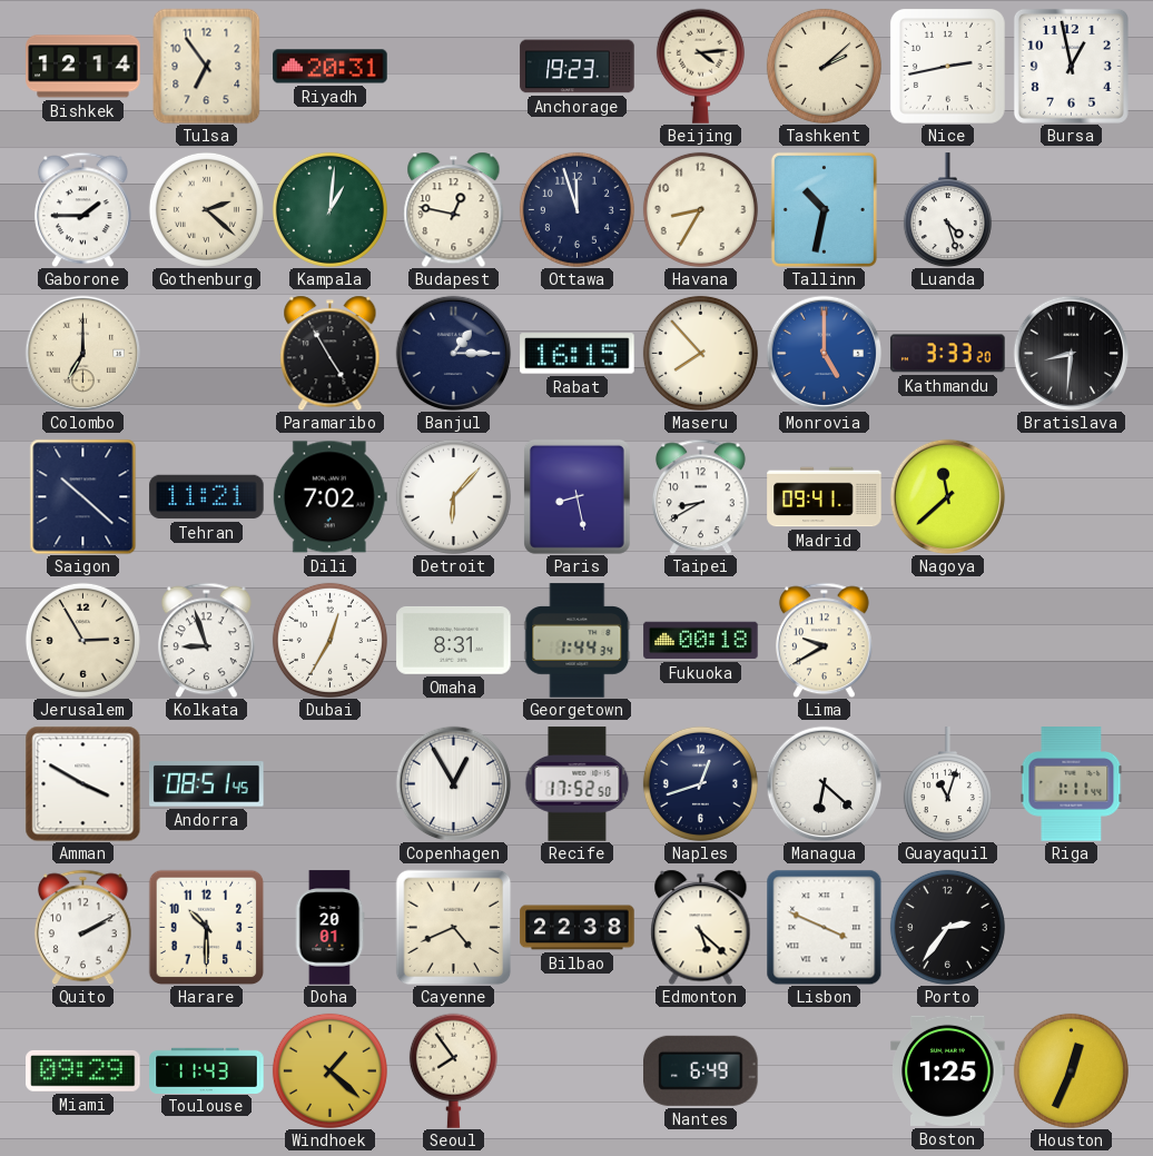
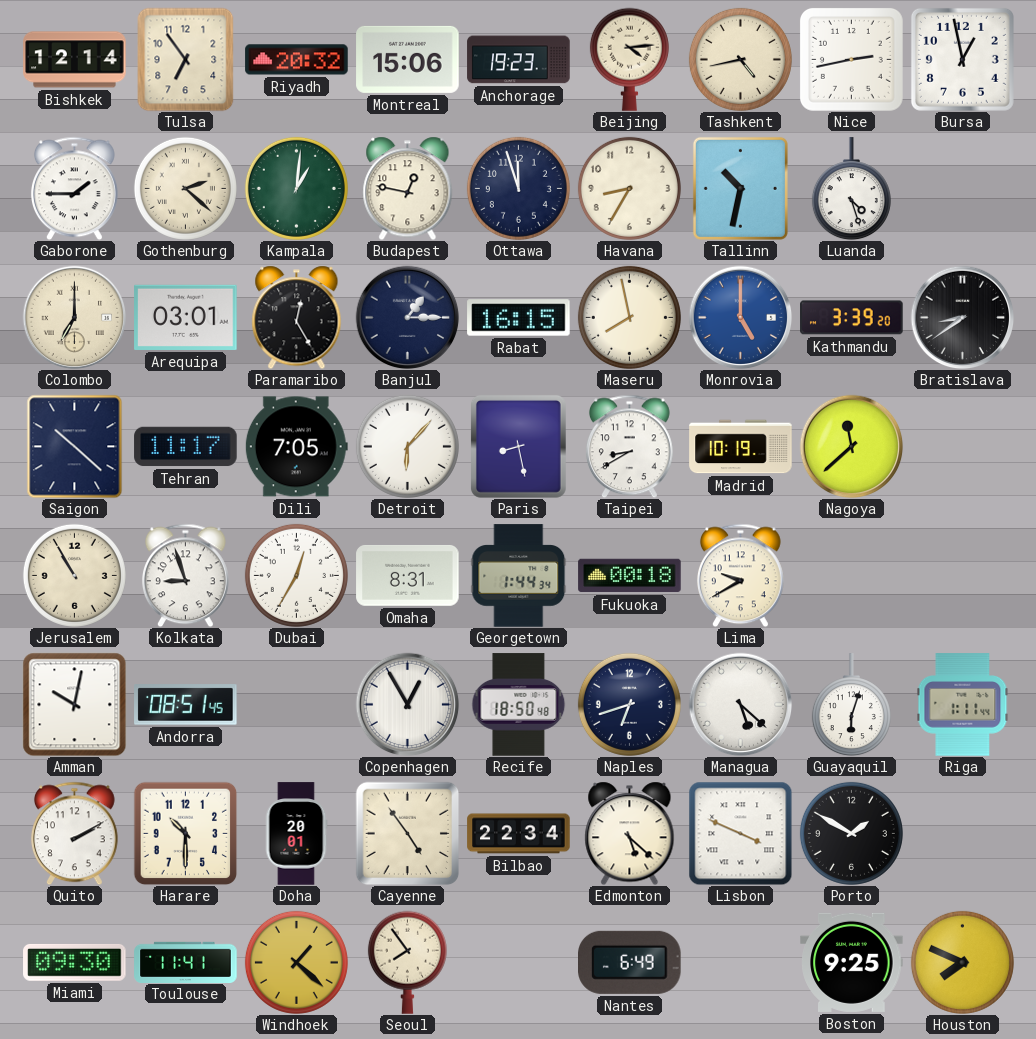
Riyadh: 20:31 -> 20:32 (297, 60)
Montreal: none -> 15:06 (408, 59)
Tashkent: 2:08 -> 4:43 (740, 59)
Arequipa: none -> 03:01 (186, 317)
Paramaribo: 4:55 -> 12:25 (297, 317)
Maseru: 7:53 -> 7:58 (629, 317)
Kathmandu: 3:33 -> 3:39 (852, 318)
Bratislava: 8:31 -> 8:39 (962, 317)
Tehran: 11:21 -> 11:17 (186, 447)
Dili: 7:02 -> 7:05 (296, 447)
Madrid: 09:41 -> 10:19 (741, 447)
Jerusalem: 2:55 -> 10:55 (74, 575)
Amman: 3:50 -> 10:02 (74, 704)
Recife: 17:52 -> 18:50 (519, 705)
Naples: 12:42 -> 6:42 (629, 704)
Managua: 6:22 -> 5:22 (740, 704)
Guayaquil: 11:03 -> 6:03 (851, 705)
Cayenne: 4:41 -> 4:54 (407, 833)
Bilbao: 22:38 -> 22:34 (519, 834)
Porto: 2:36 -> 1:50 (851, 833)
Miami: 09:29 -> 09:30 (75, 962)
Toulouse: 11:43 -> 11:41 (186, 962)
Boston: 1:25 -> 9:25 (852, 962)
Houston: 12:34 -> 7:49 (962, 962)
